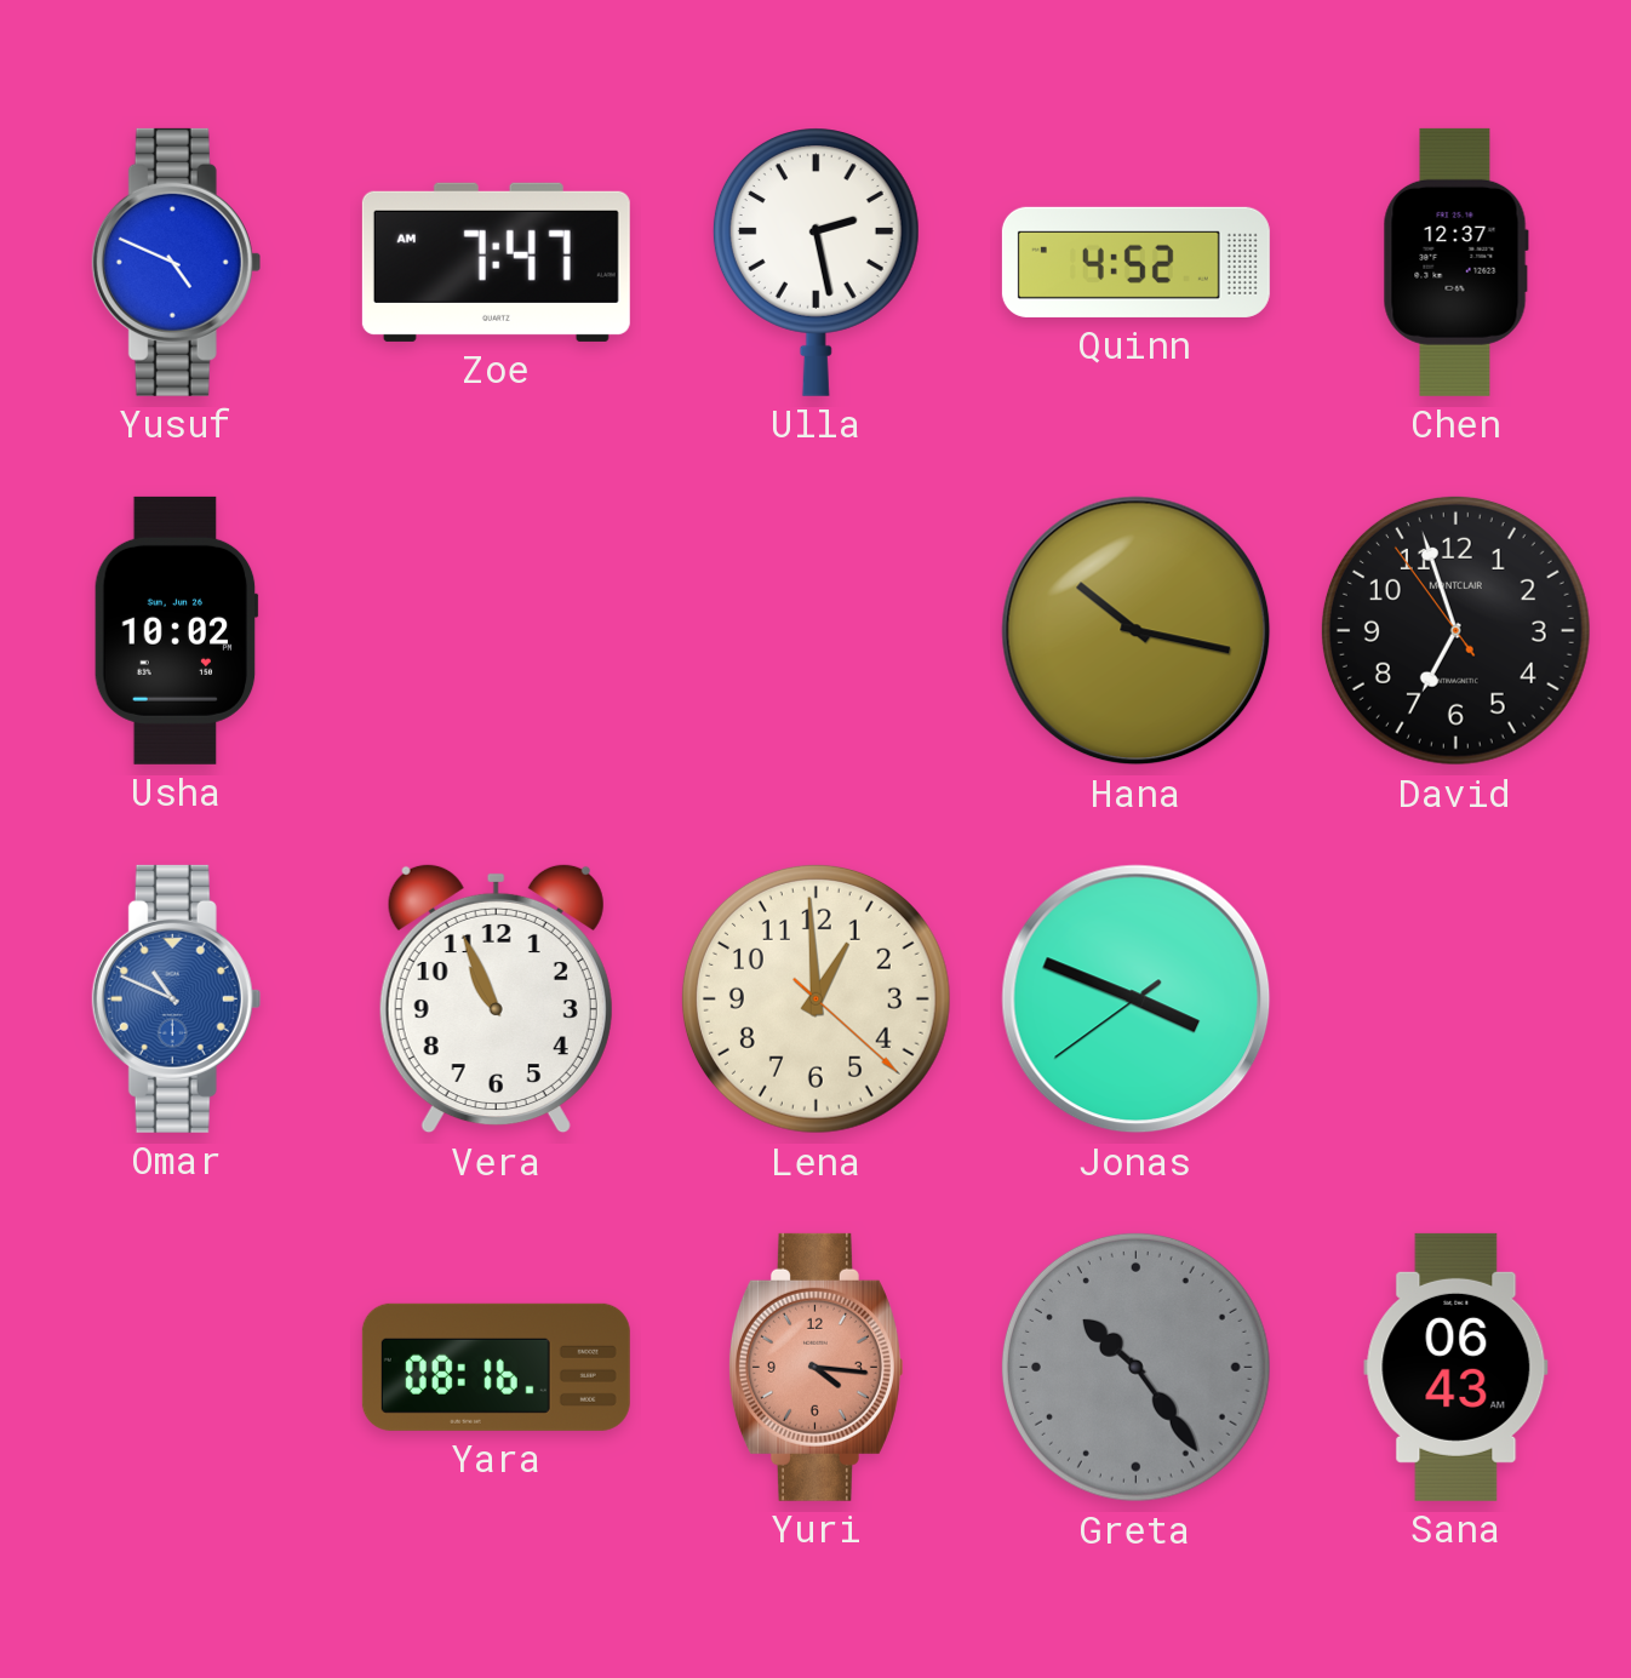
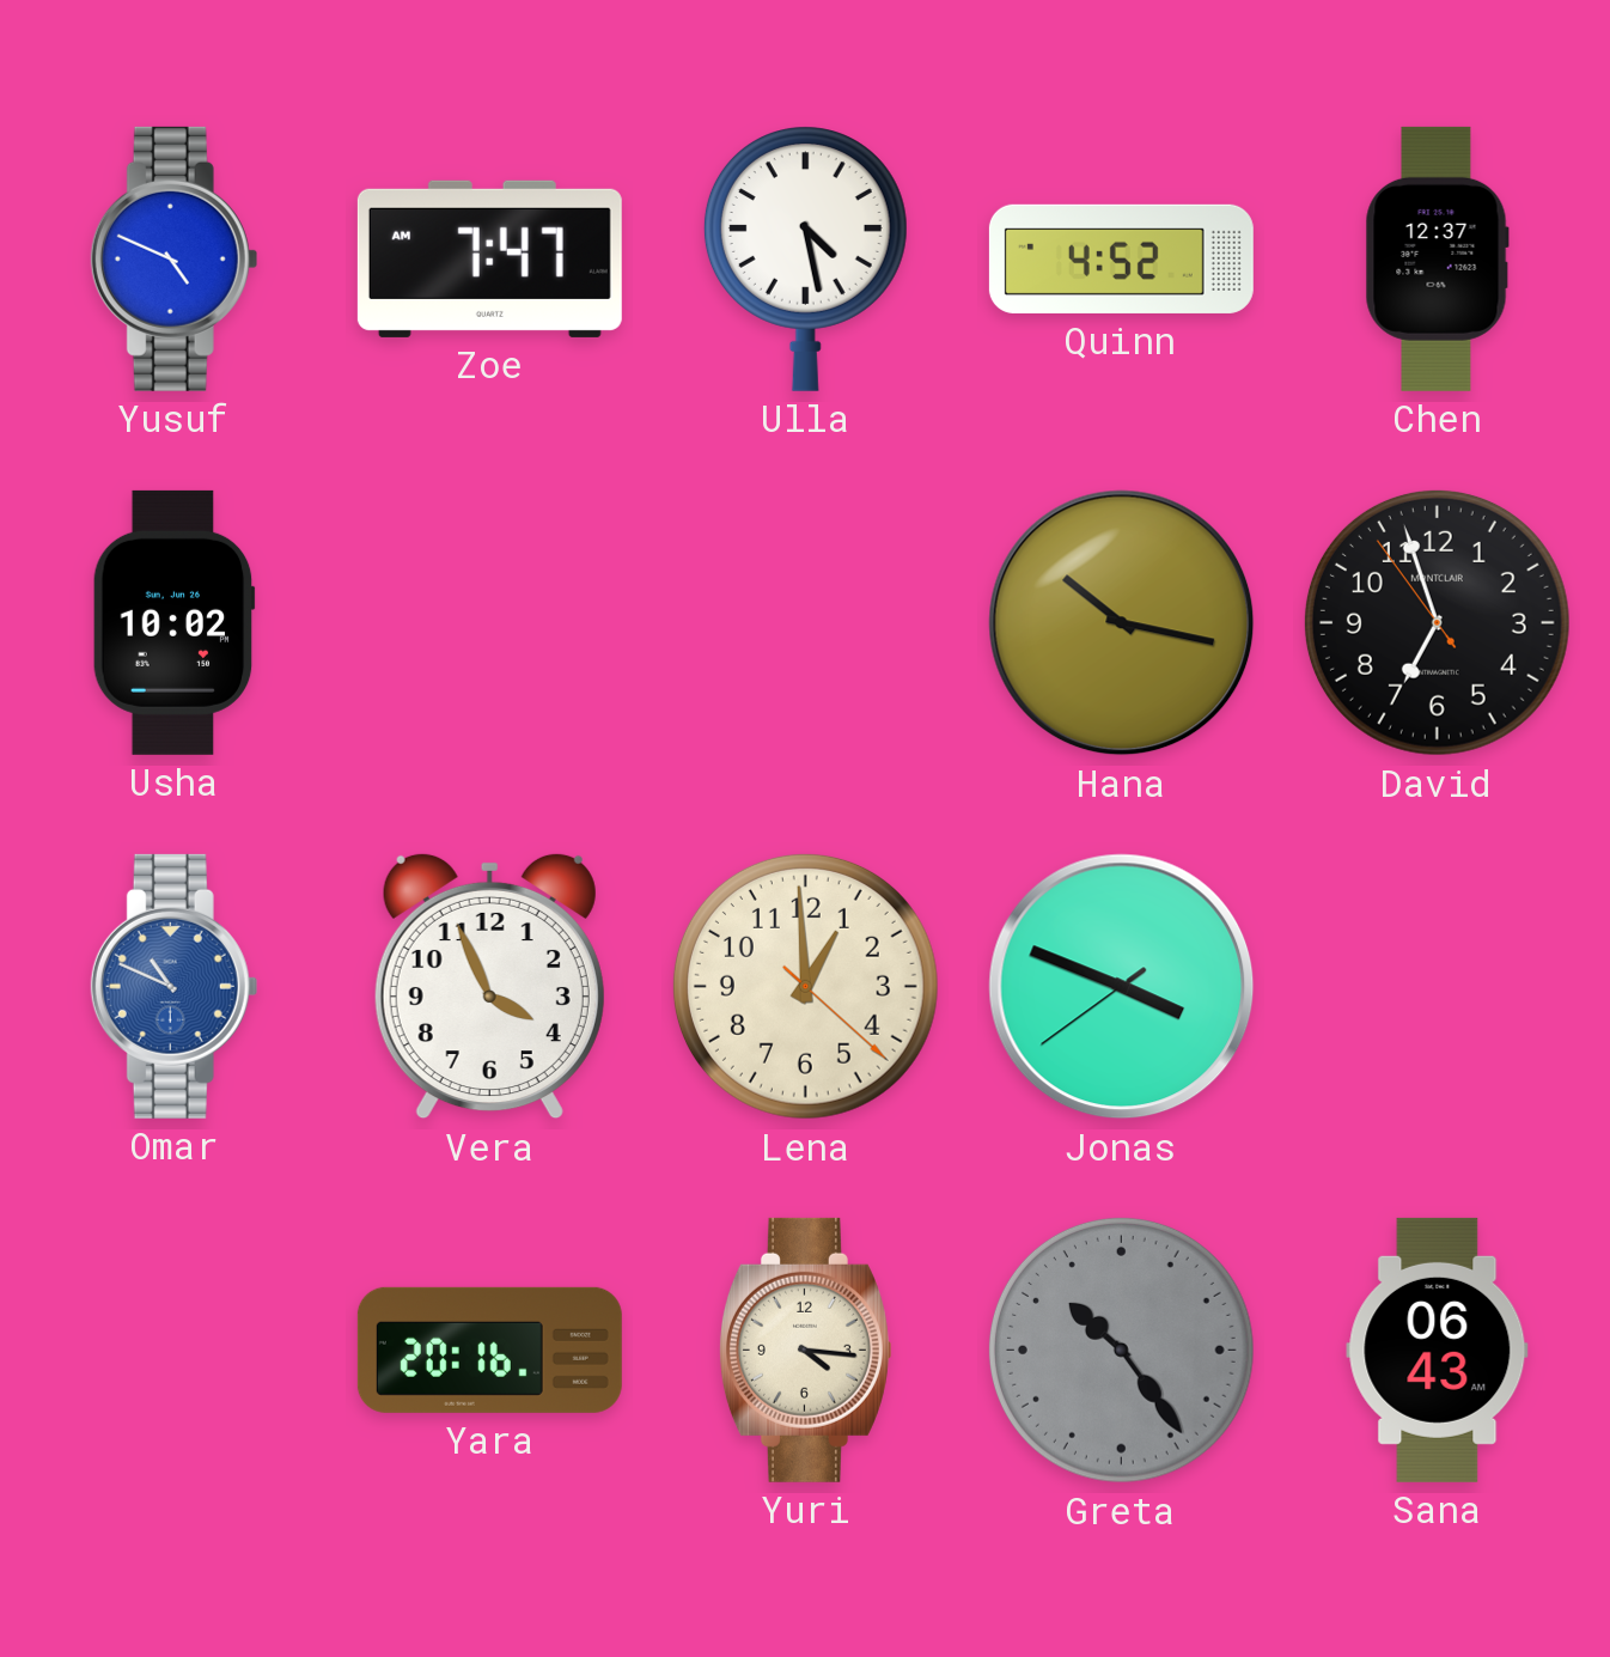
Ulla: 2:28 -> 4:28 (805, 258)
Vera: 10:56 -> 3:56 (489, 986)
Yara: 08:16 -> 20:16 (489, 1350)
Yuri dial: salmon -> cream (805, 1350)
